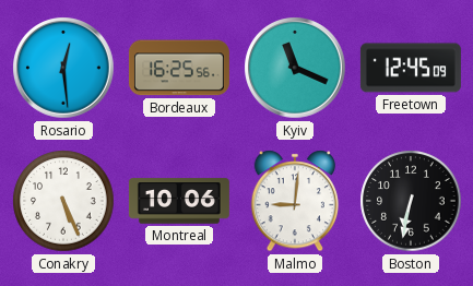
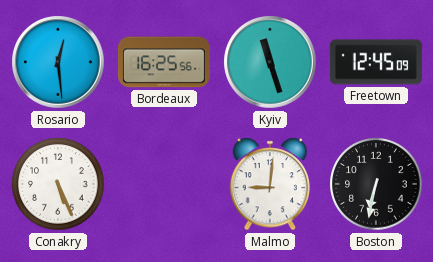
Kyiv: 11:19 -> 11:27 (270, 62)
Montreal: 10:06 -> none (179, 201)
